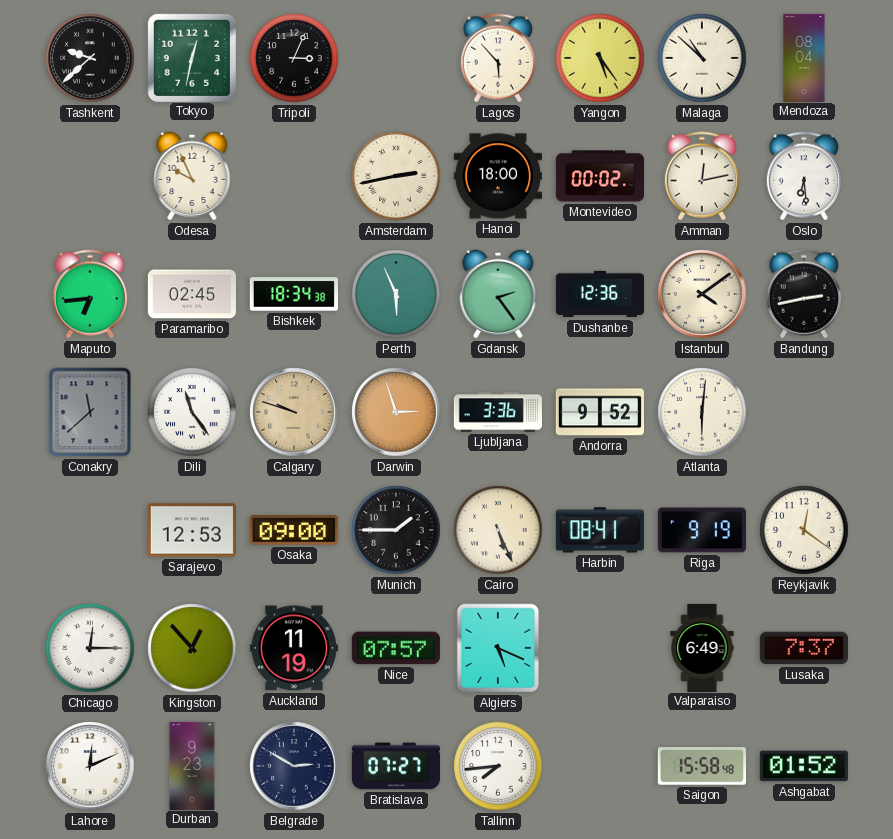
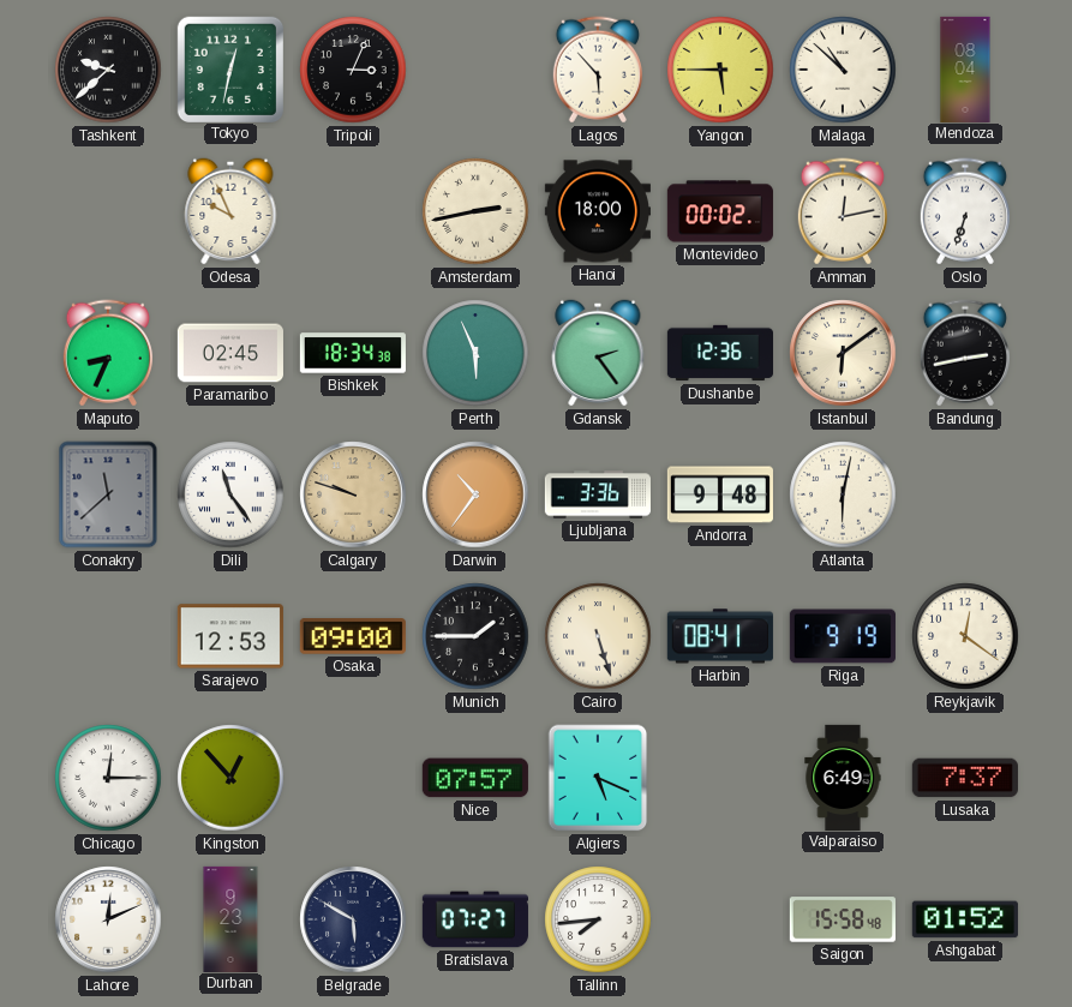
Yangon: 5:24 -> 5:45 (720, 70)
Oslo: 6:29 -> 6:33 (965, 211)
Maputo: 6:44 -> 8:34 (108, 353)
Istanbul: 4:09 -> 6:09 (843, 353)
Darwin: 2:57 -> 10:36 (475, 494)
Andorra: 9:52 -> 9:48 (720, 494)
Atlanta: 6:01 -> 6:02 (843, 494)
Cairo: 5:26 -> 5:27 (598, 636)
Auckland: 11:19 -> none (294, 648)
Belgrade: 2:50 -> 5:50 (353, 919)
